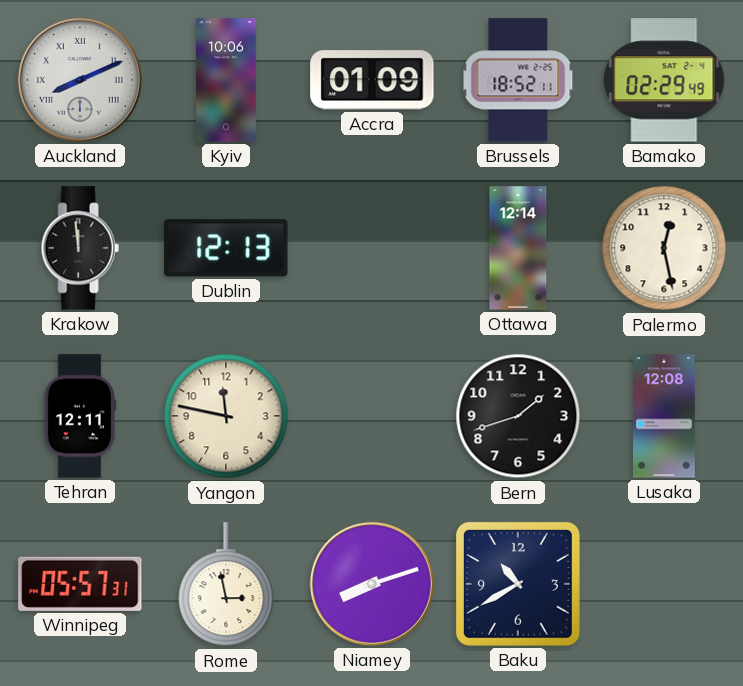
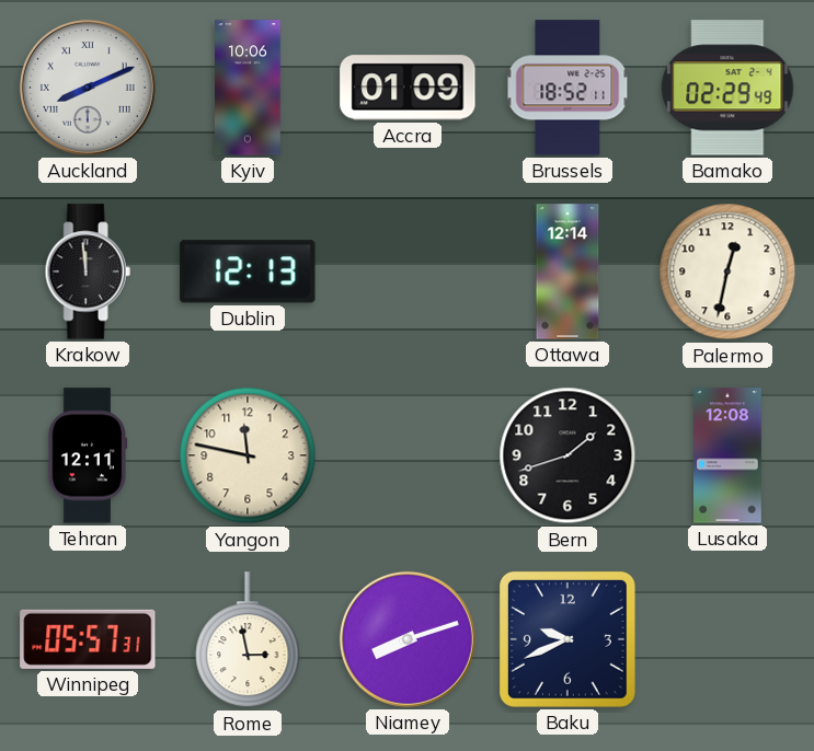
Palermo: 12:28 -> 12:32 (727, 271)
Baku: 10:40 -> 9:41 (567, 639)
